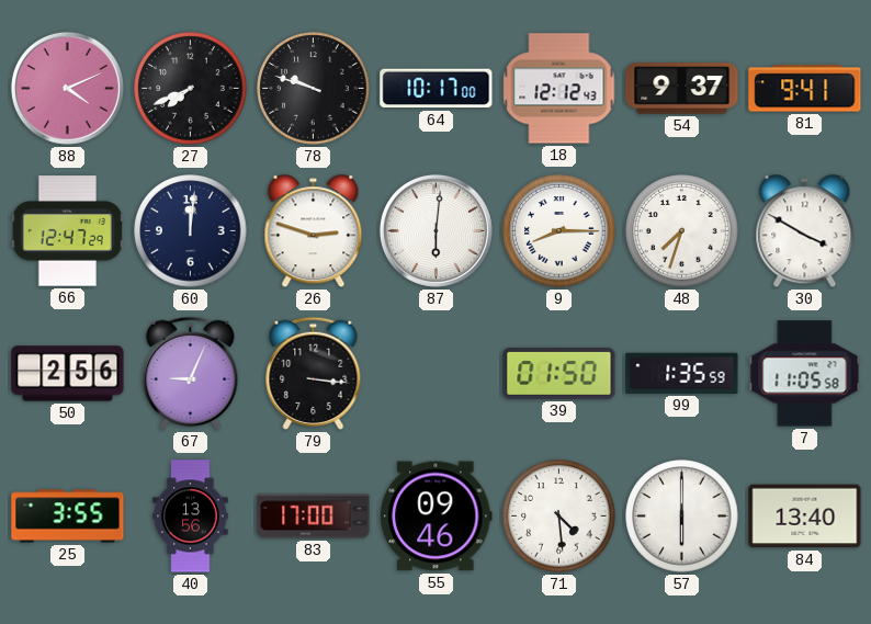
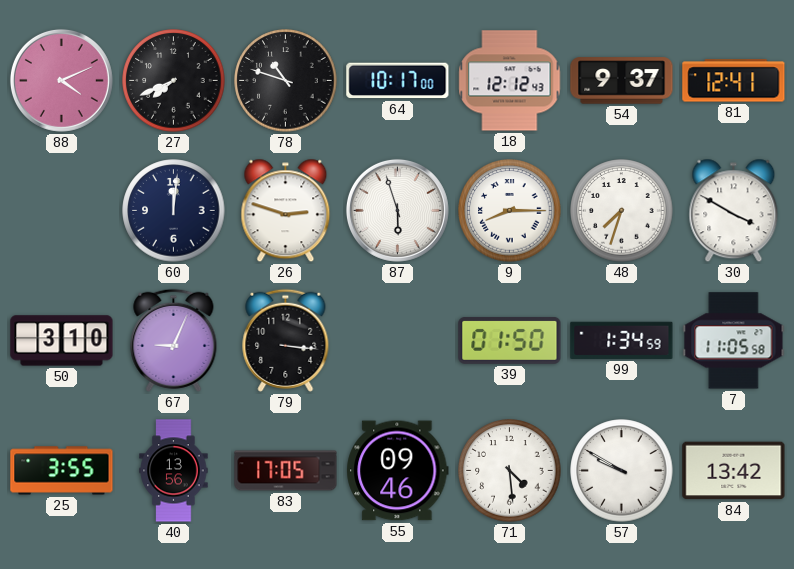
78: 9:48 -> 10:48 (286, 81)
81: 9:41 -> 12:41 (734, 81)
66: 12:47 -> none (67, 231)
87: 6:01 -> 5:57 (397, 210)
50: 2:56 -> 3:10 (62, 341)
99: 1:35 -> 1:34 (622, 340)
83: 17:00 -> 17:05 (286, 471)
57: 6:00 -> 9:50 (622, 471)
84: 13:40 -> 13:42 (734, 471)
